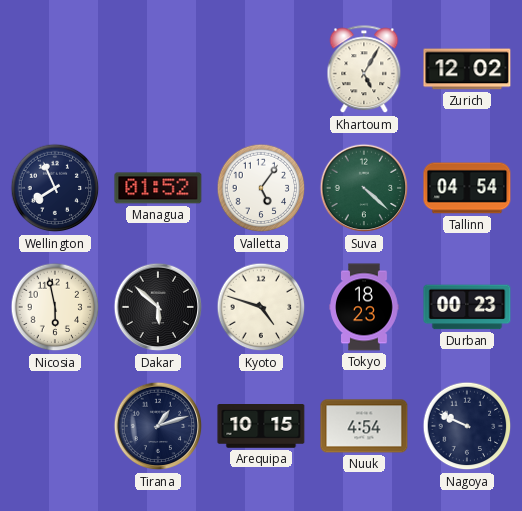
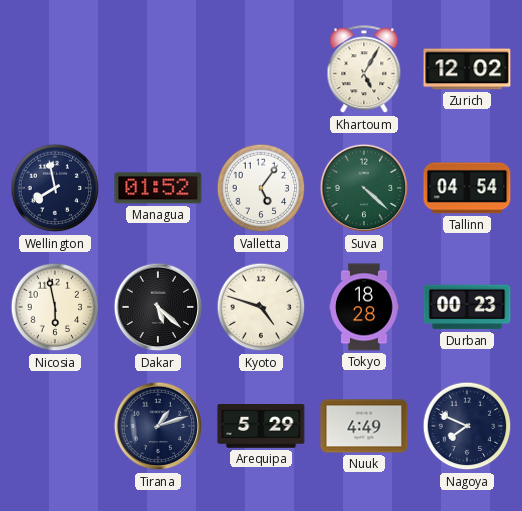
Wellington: 7:56 -> 7:58 (55, 188)
Dakar: 5:52 -> 5:22 (158, 307)
Tokyo: 18:23 -> 18:28 (364, 307)
Arequipa: 10:15 -> 5:29 (261, 427)
Nuuk: 4:54 -> 4:49 (364, 426)
Nagoya: 9:49 -> 7:49 (467, 426)
